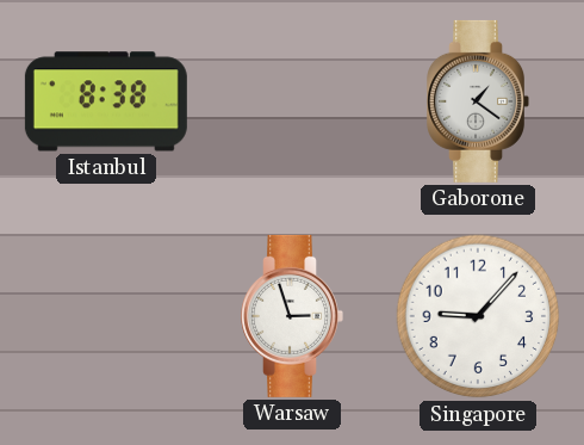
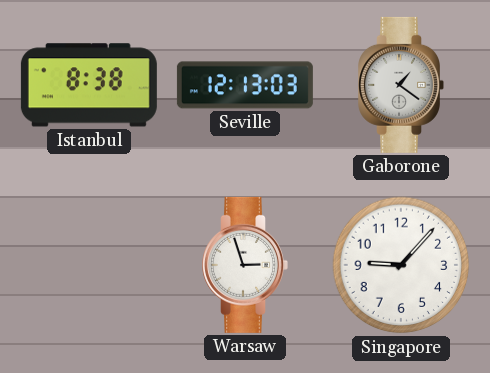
Seville: none -> 12:13 (245, 85)
